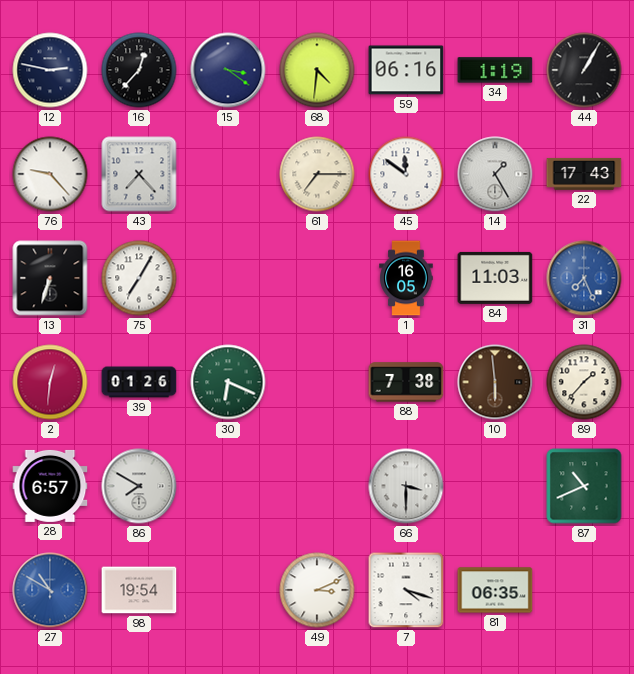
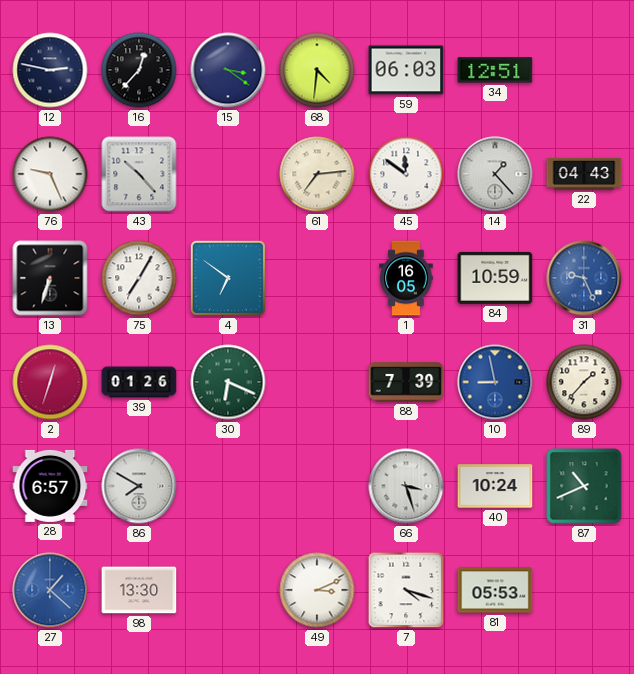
59: 06:16 -> 06:03 (406, 70)
34: 1:19 -> 12:51 (495, 70)
44: 1:05 -> none (584, 70)
76: 9:23 -> 9:26 (50, 174)
43: 7:23 -> 10:23 (139, 174)
61: 7:15 -> 7:14 (317, 174)
14: 1:25 -> 1:23 (495, 174)
22: 17:43 -> 04:43 (584, 174)
4: none -> 6:51 (228, 278)
84: 11:03 -> 10:59 (495, 278)
31: 7:26 -> 9:26 (584, 278)
2: 12:31 -> 12:33 (50, 382)
88: 7:38 -> 7:39 (406, 382)
10: 5:59 -> 8:58 (495, 382)
10 dial: brown -> blue (495, 382)
66: 3:30 -> 3:27 (406, 486)
40: none -> 10:24 (495, 486)
27: 10:50 -> 1:22 (50, 590)
98: 19:54 -> 13:30 (139, 590)
81: 06:35 -> 05:53 (495, 590)
